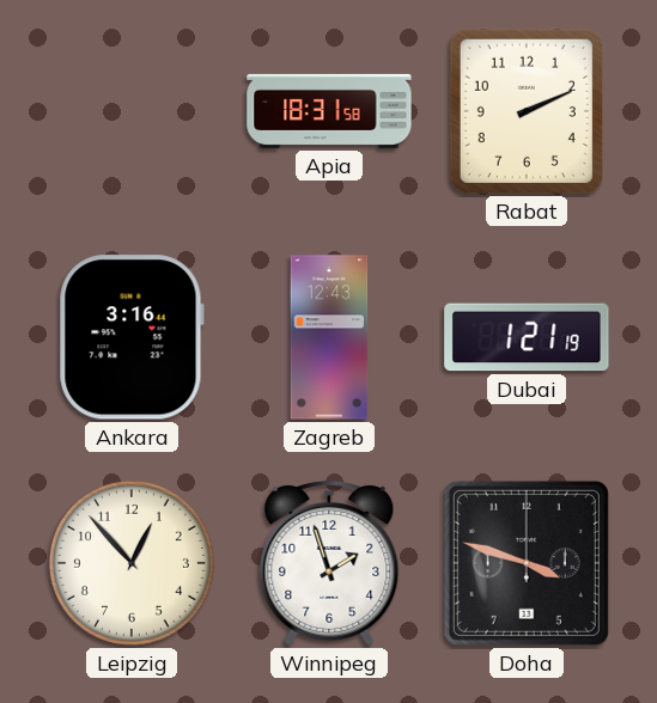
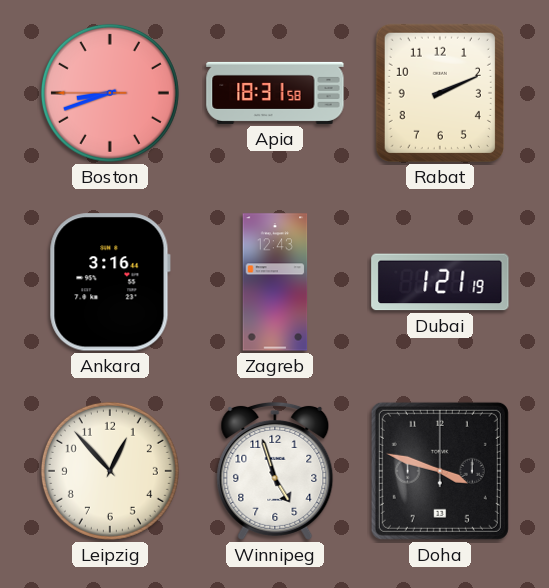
Boston: none -> 8:41 (110, 93)
Winnipeg: 1:57 -> 4:57 (275, 471)
